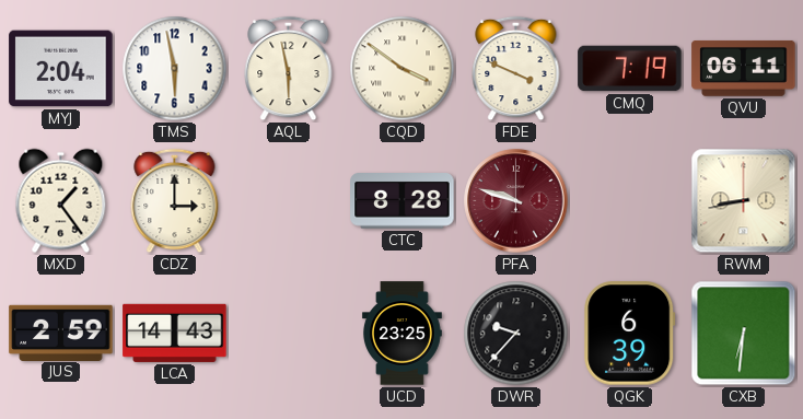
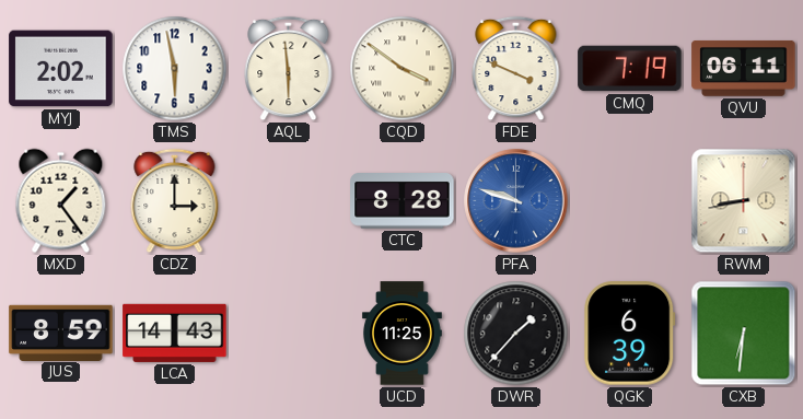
MYJ: 2:04 -> 2:02 (61, 69)
AQL: 5:58 -> 5:59 (289, 69)
PFA dial: burgundy -> blue (516, 201)
JUS: 2:59 -> 8:59 (61, 333)
UCD: 23:25 -> 11:25 (403, 334)
DWR: 9:37 -> 1:37 (516, 334)
